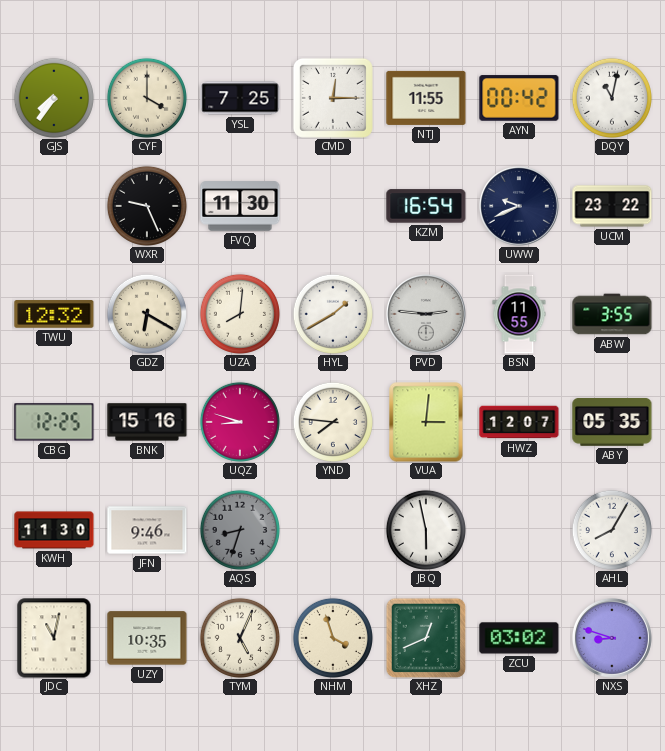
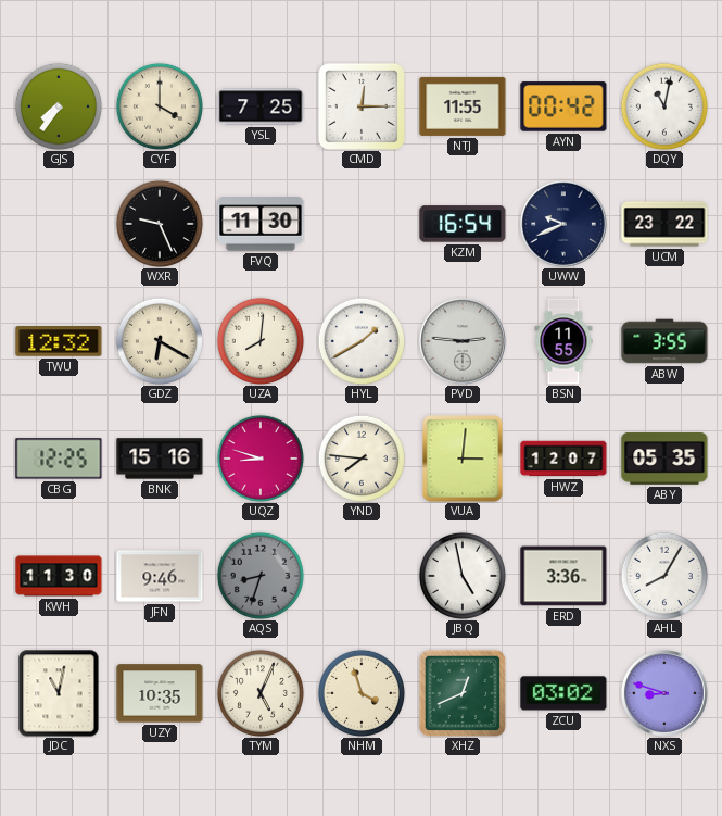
JBQ: 5:58 -> 4:58 (463, 576)
ERD: none -> 3:36 (563, 576)
